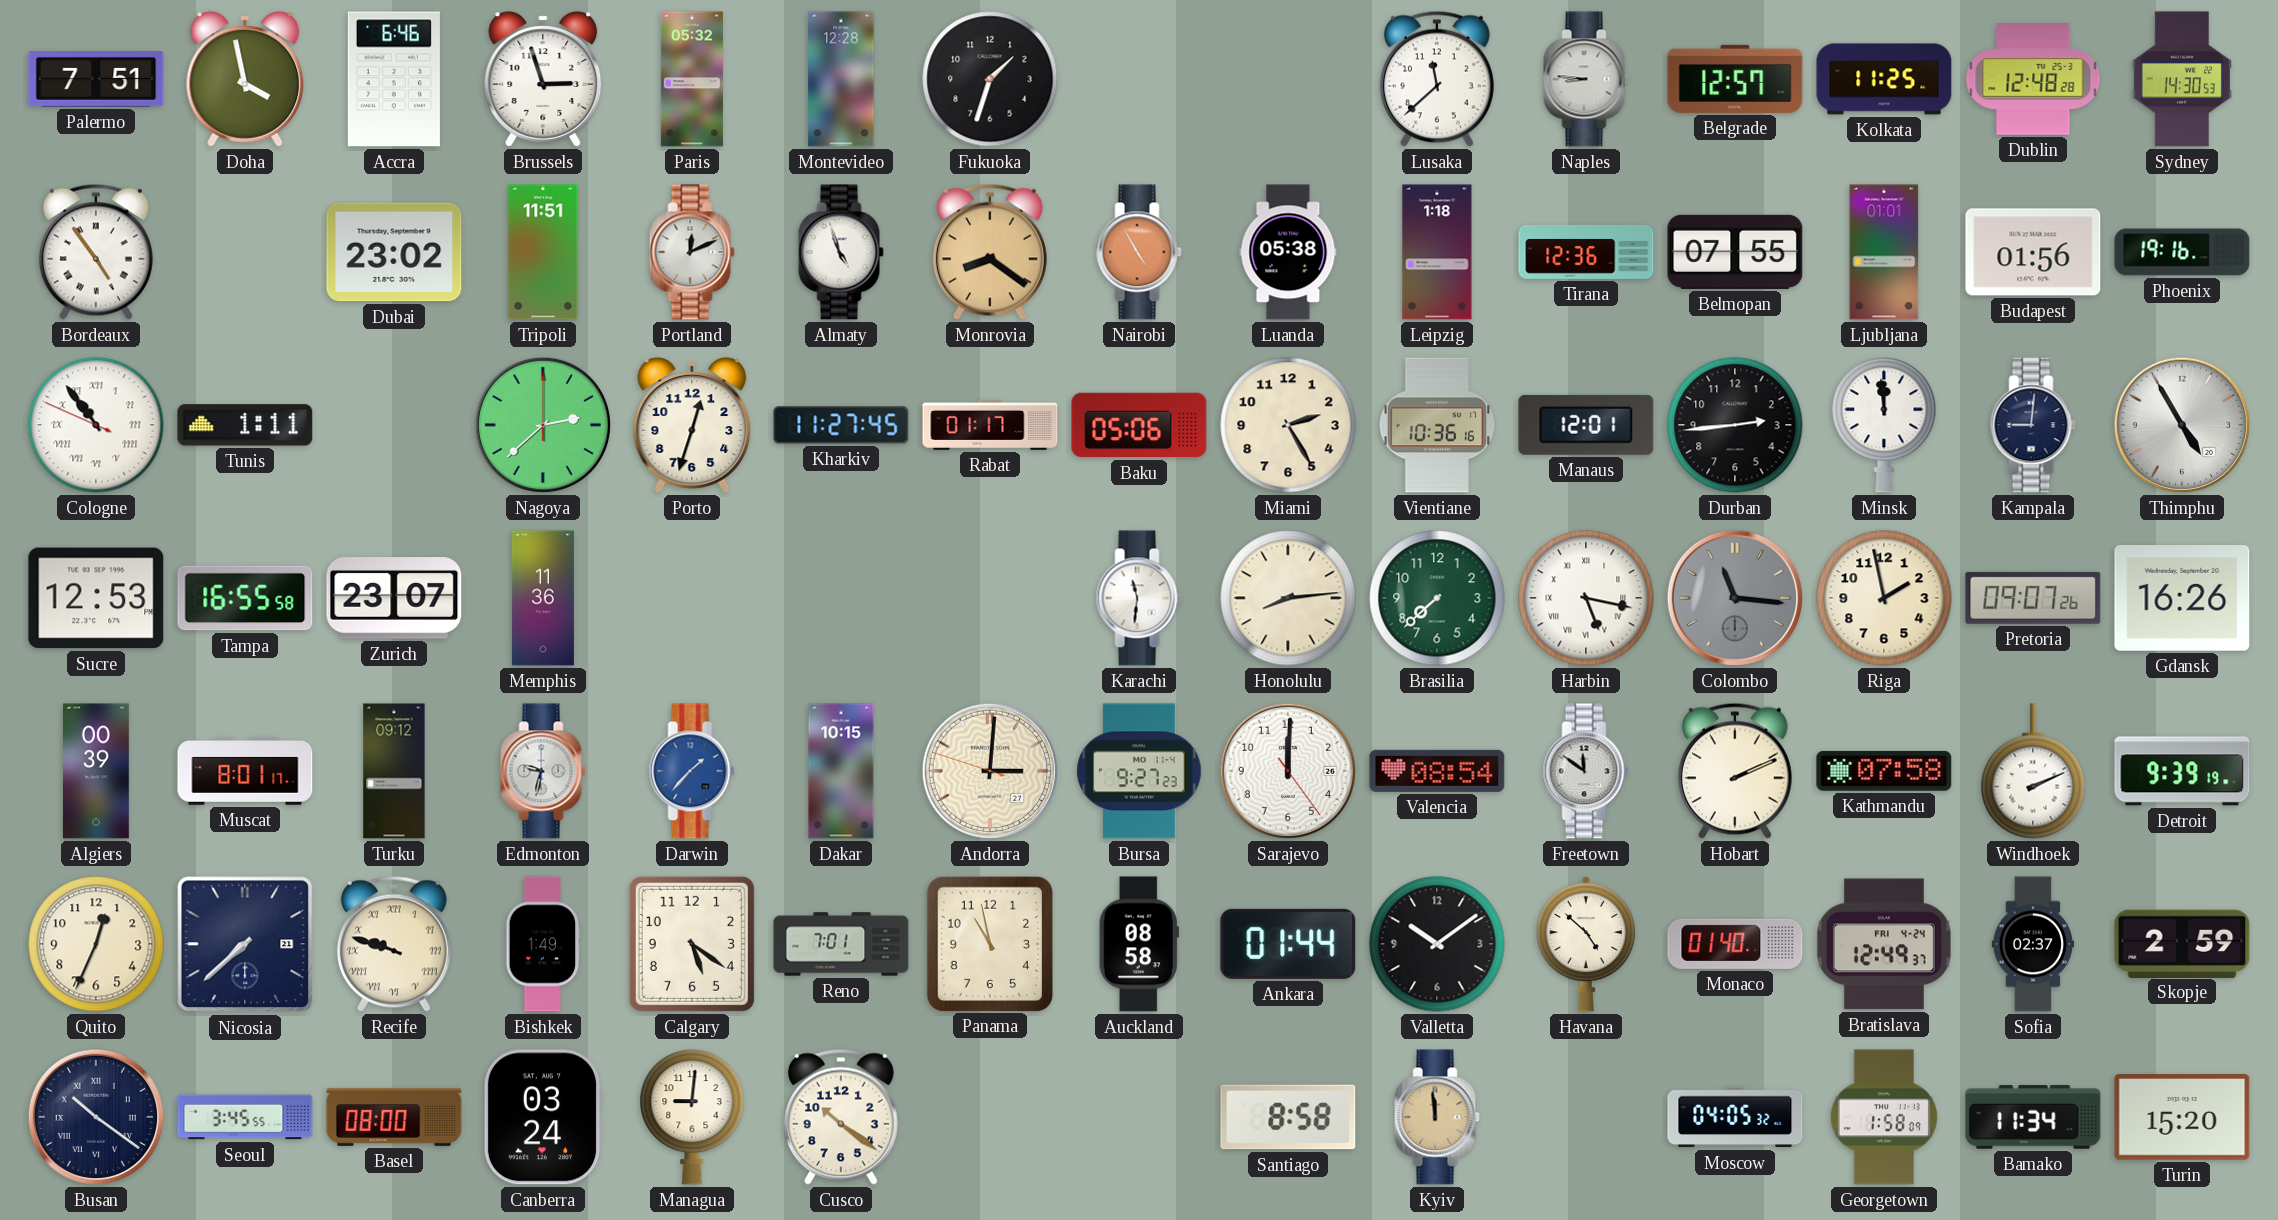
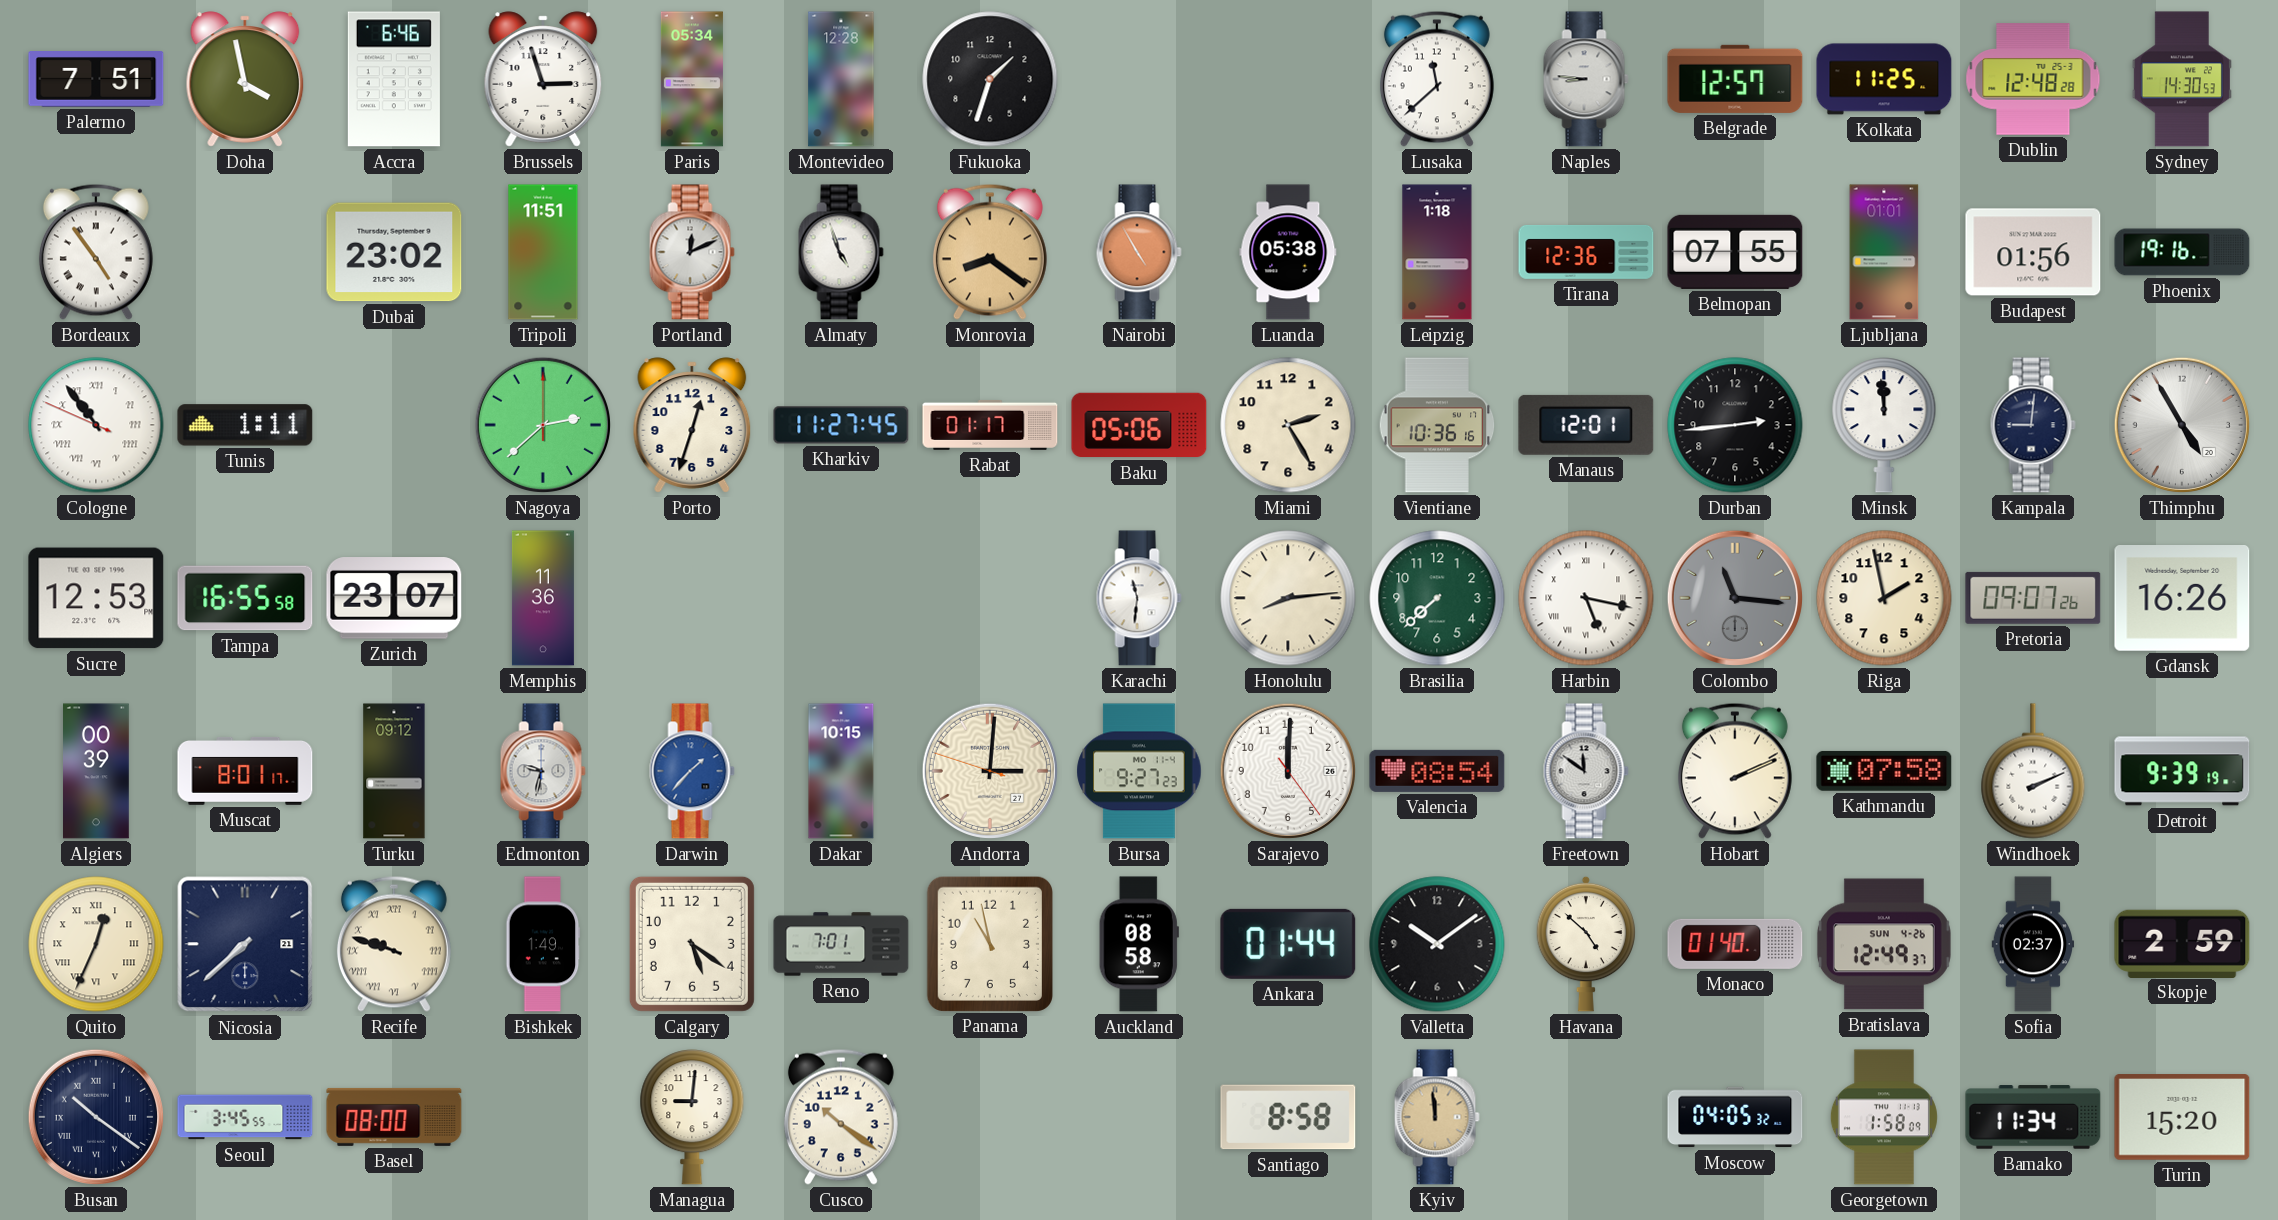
Paris: 05:32 -> 05:34 (692, 79)
Quito numerals: Arabic -> Roman (96, 944)
Bratislava date: FRI 4-24 -> SUN 4-26 (1884, 944)
Canberra: 03:24 -> none (543, 1117)
